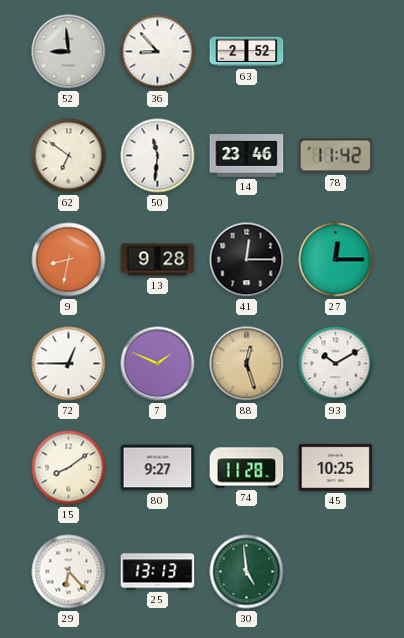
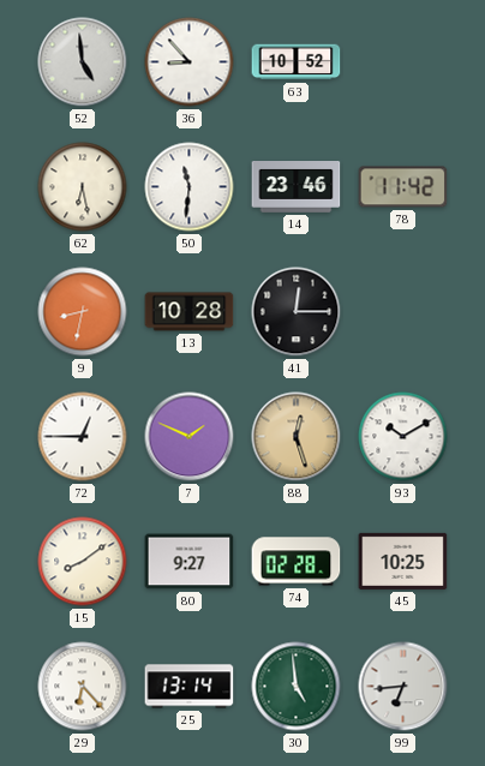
52: 8:59 -> 4:59 (83, 62)
63: 2:52 -> 10:52 (297, 62)
62: 6:51 -> 6:28 (83, 187)
13: 9:28 -> 10:28 (190, 312)
27: 12:15 -> none (336, 260)
74: 11:28 -> 02:28 (297, 562)
25: 13:13 -> 13:14 (190, 687)
99: none -> 6:44 (403, 687)
